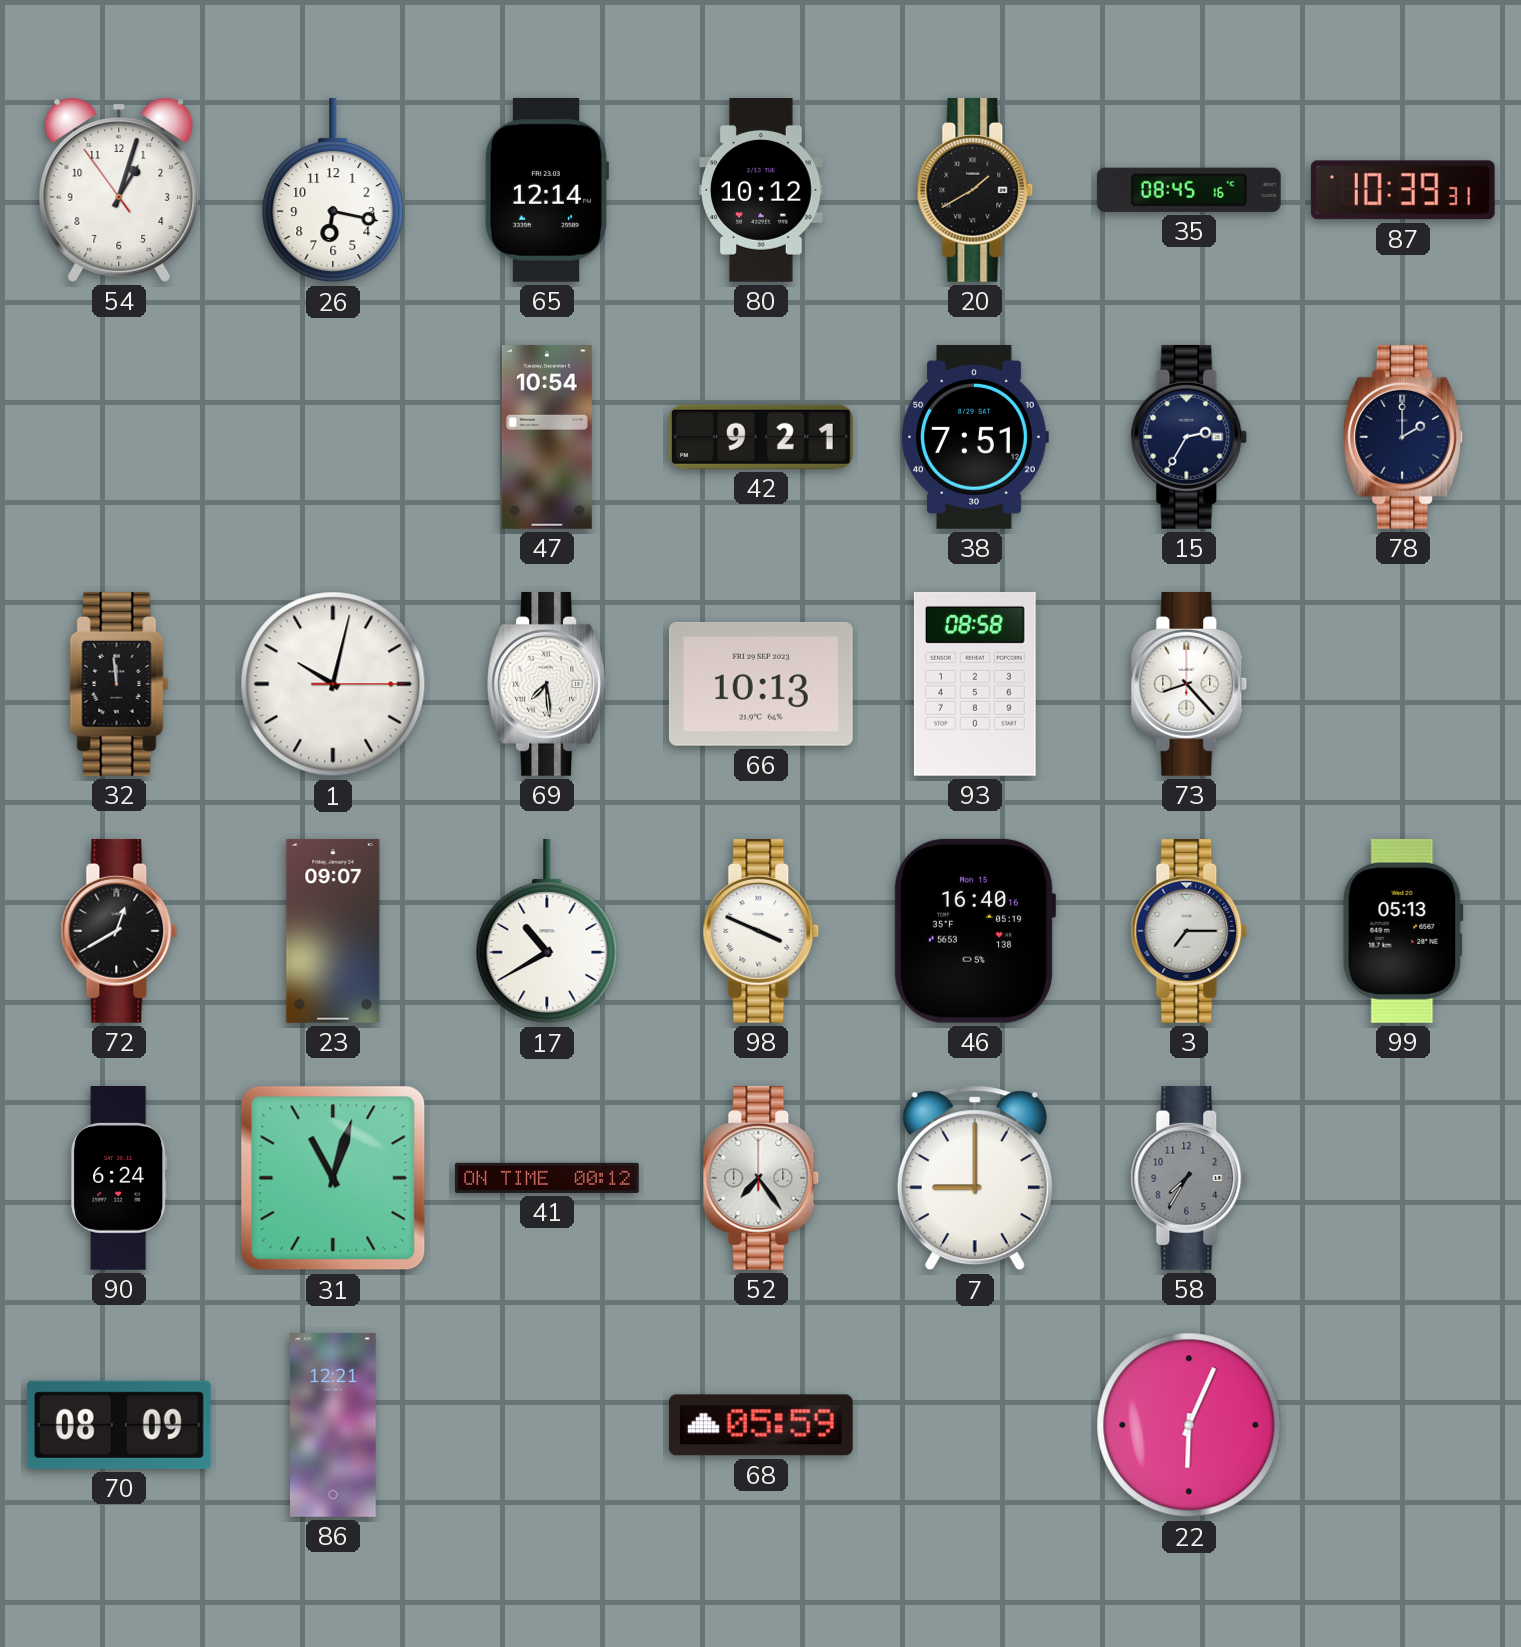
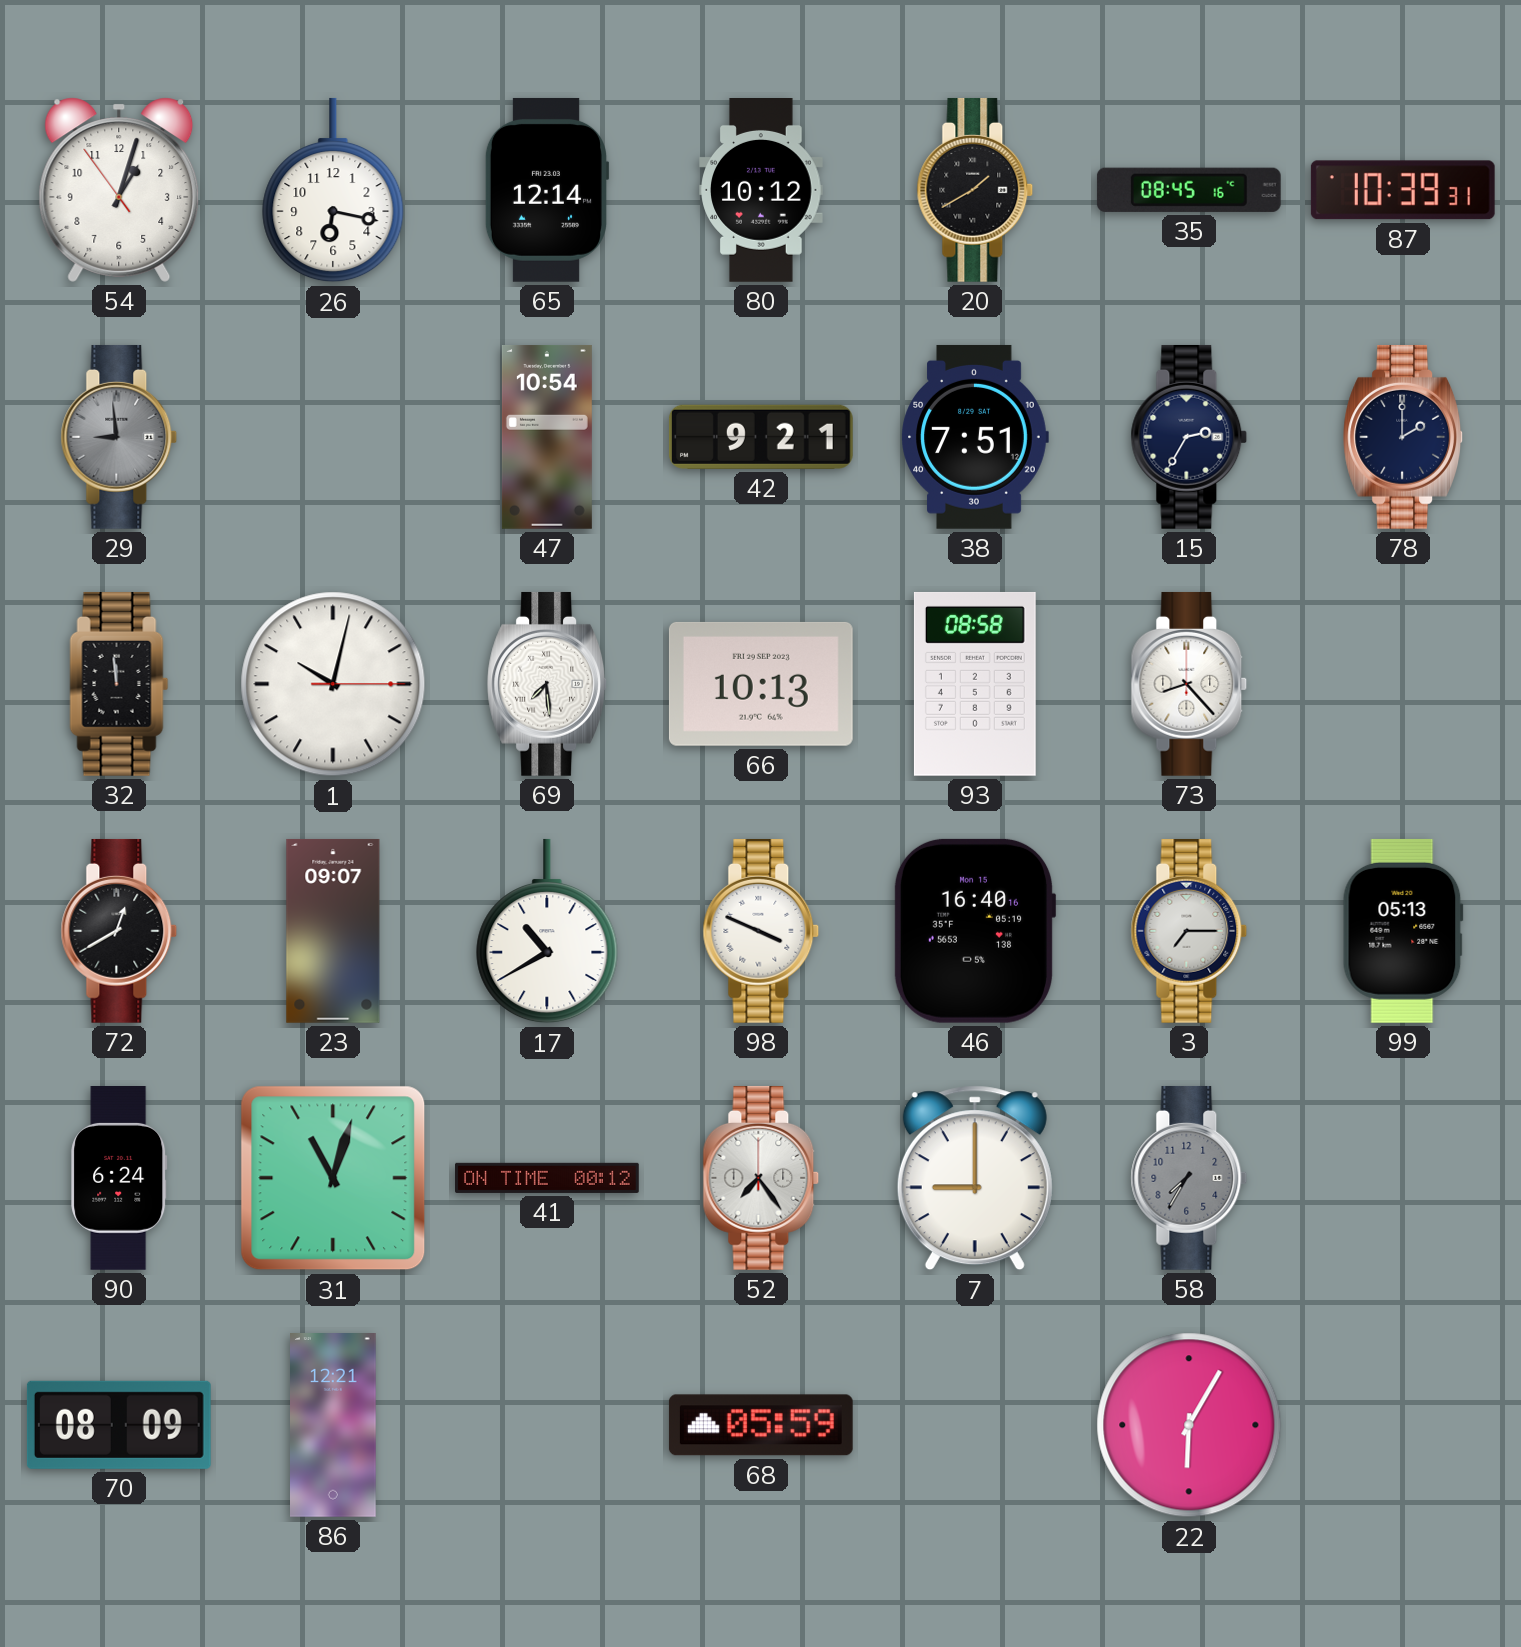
29: none -> 8:59 (119, 437)
22: 6:04 -> 6:05 (1189, 1425)
